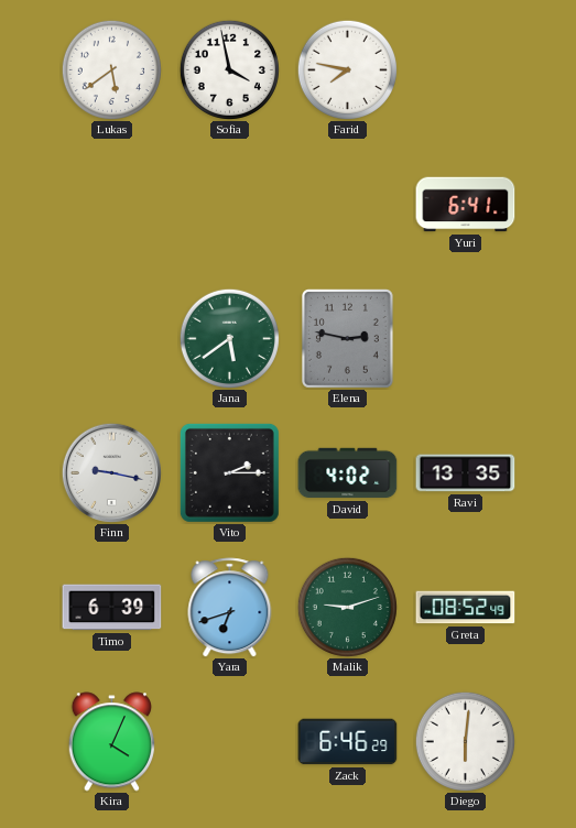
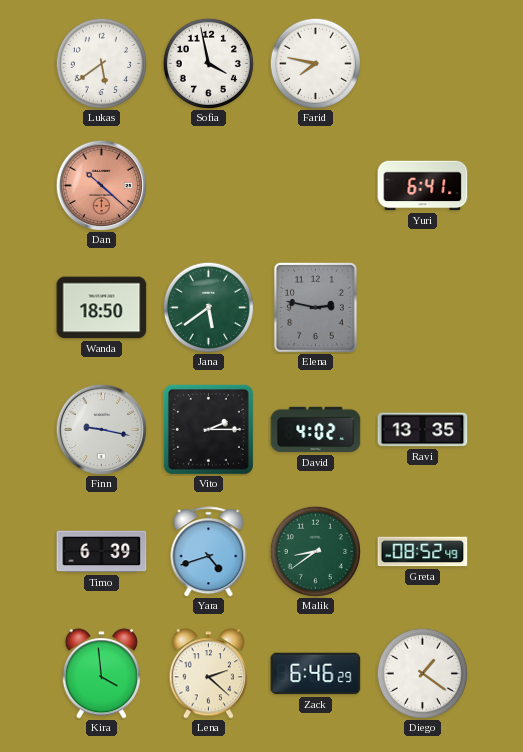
Dan: none -> 10:22 (101, 185)
Wanda: none -> 18:50 (102, 308)
Yara: 6:42 -> 4:42 (209, 552)
Malik: 9:12 -> 8:39 (315, 551)
Kira: 4:04 -> 3:59 (101, 674)
Lena: none -> 2:22 (208, 674)
Diego: 6:01 -> 1:21 (422, 673)
